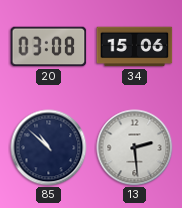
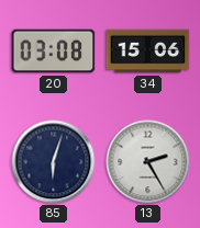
85: 10:52 -> 6:03 (54, 162)
13: 2:29 -> 2:25 (148, 162)
